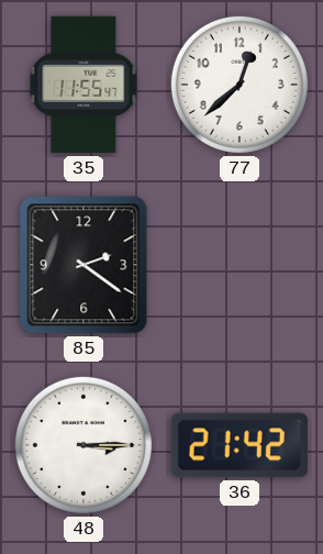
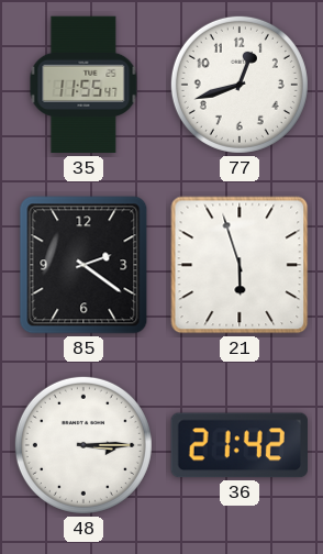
77: 12:38 -> 12:42 (240, 85)
21: none -> 5:57 (240, 265)
